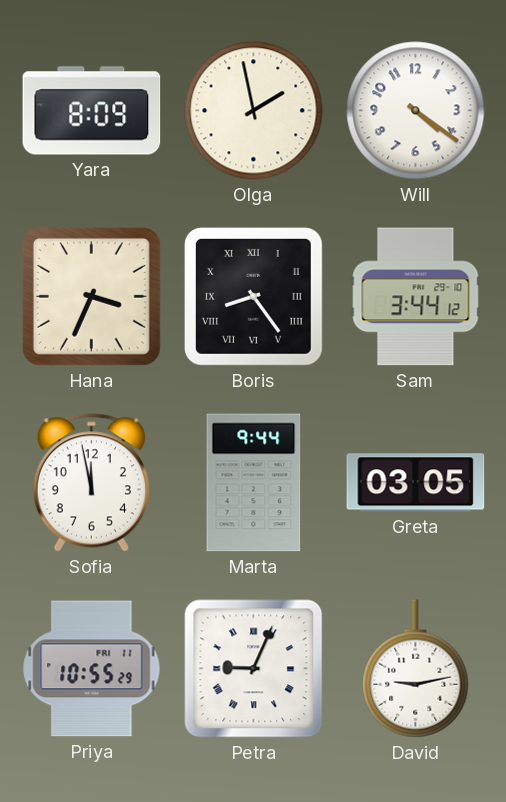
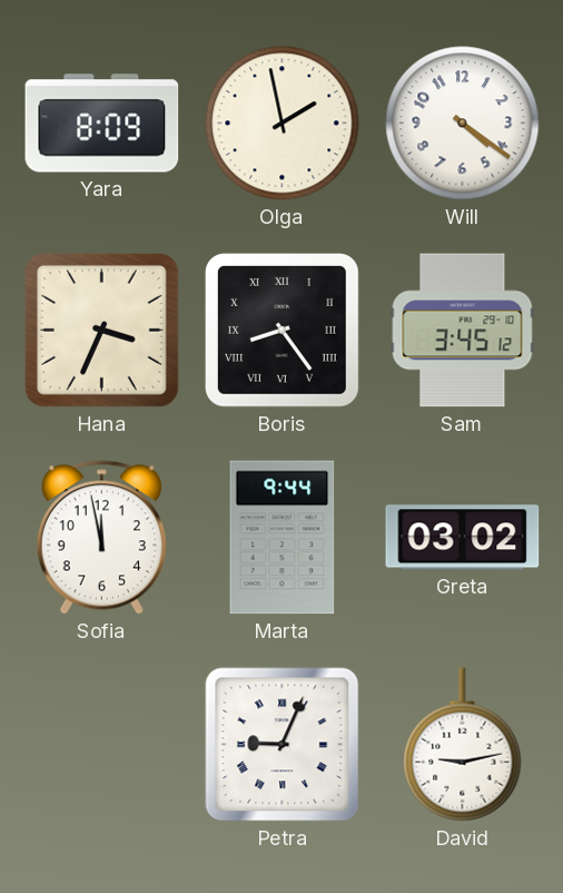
Sam: 3:44 -> 3:45 (463, 331)
Greta: 03:05 -> 03:02 (463, 538)
Priya: 10:55 -> none (92, 669)
